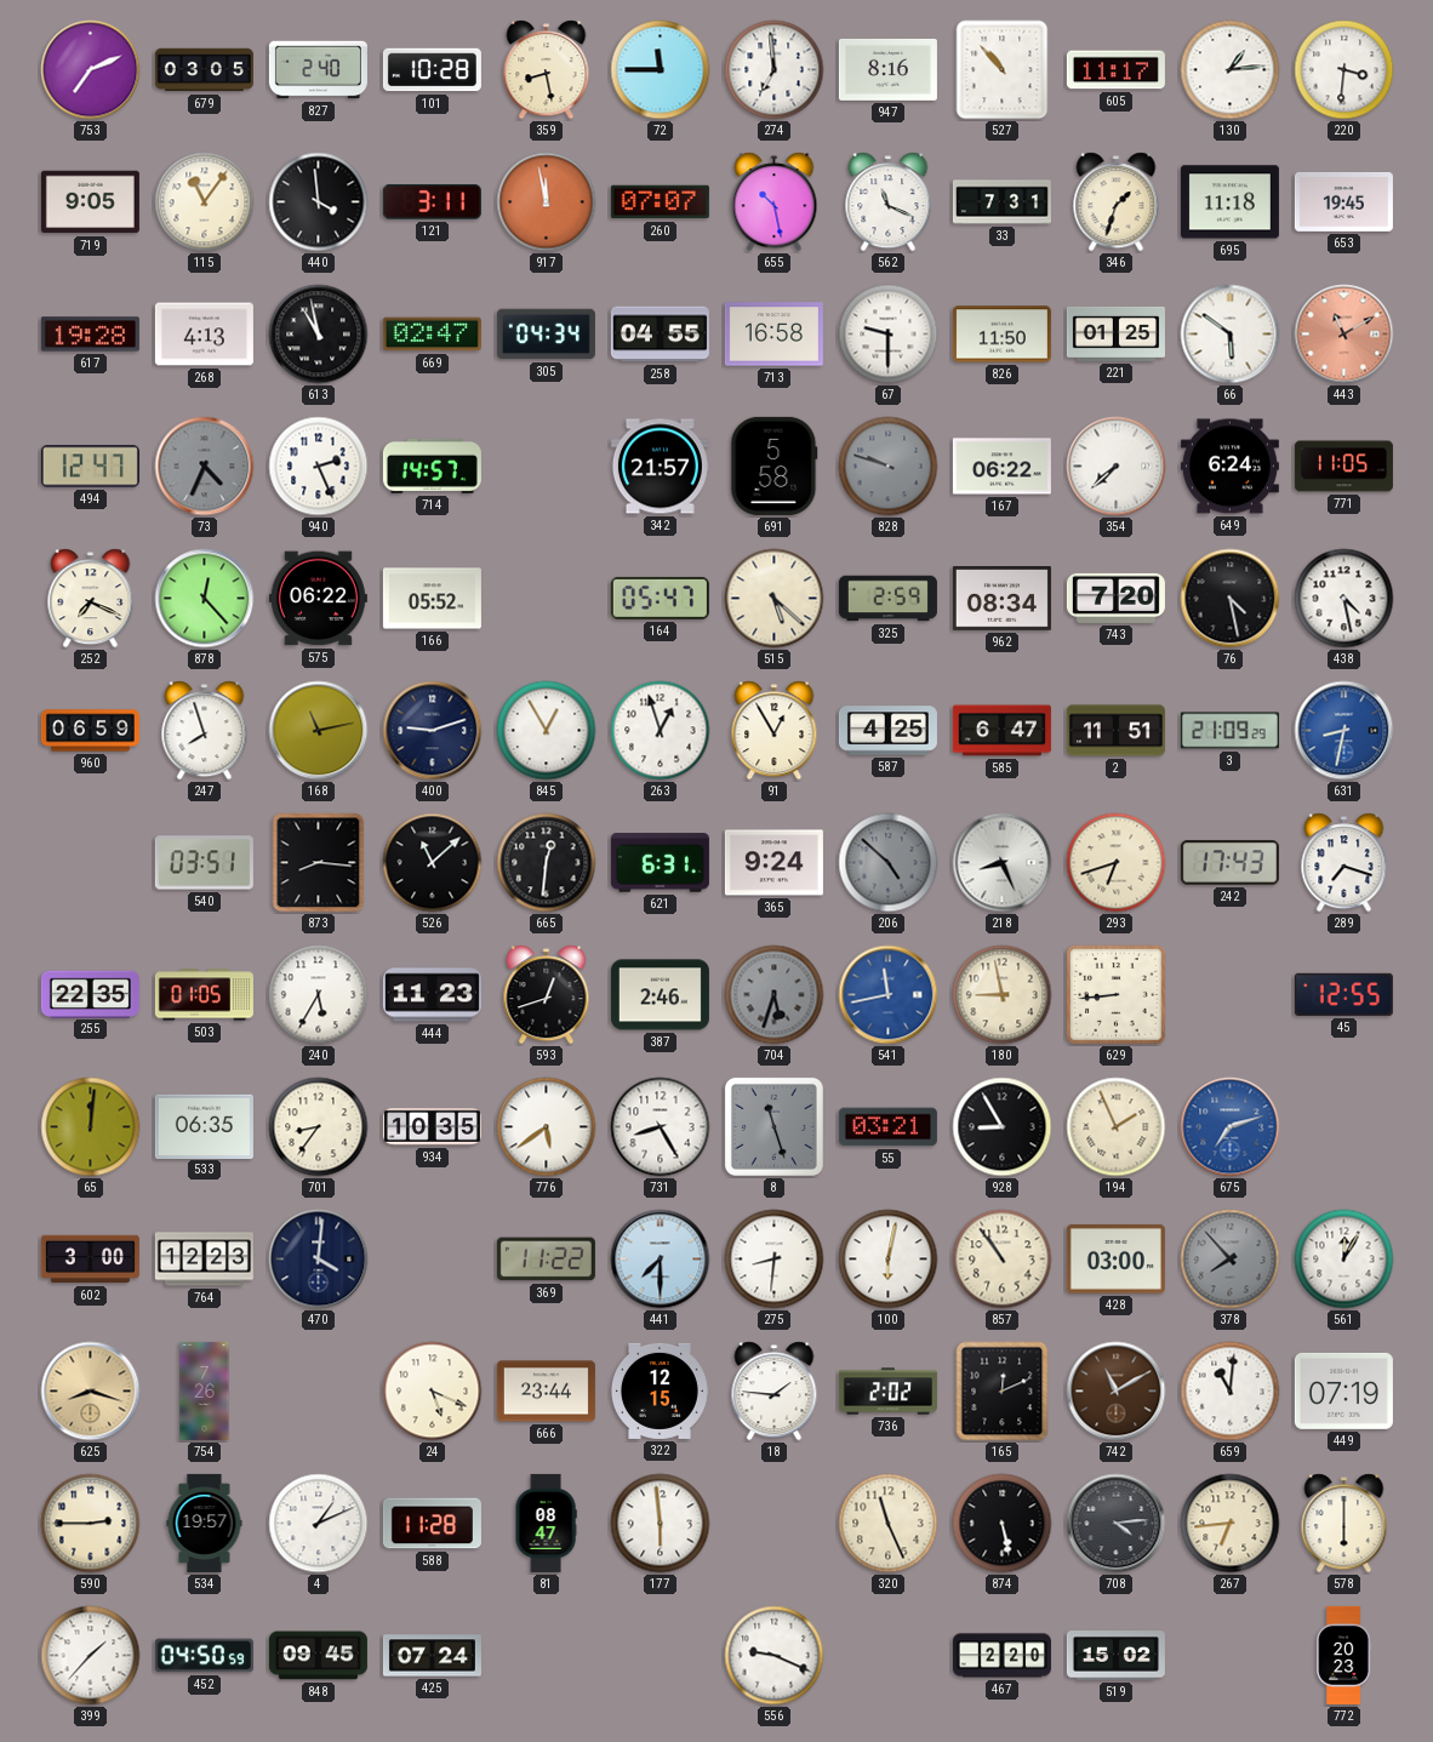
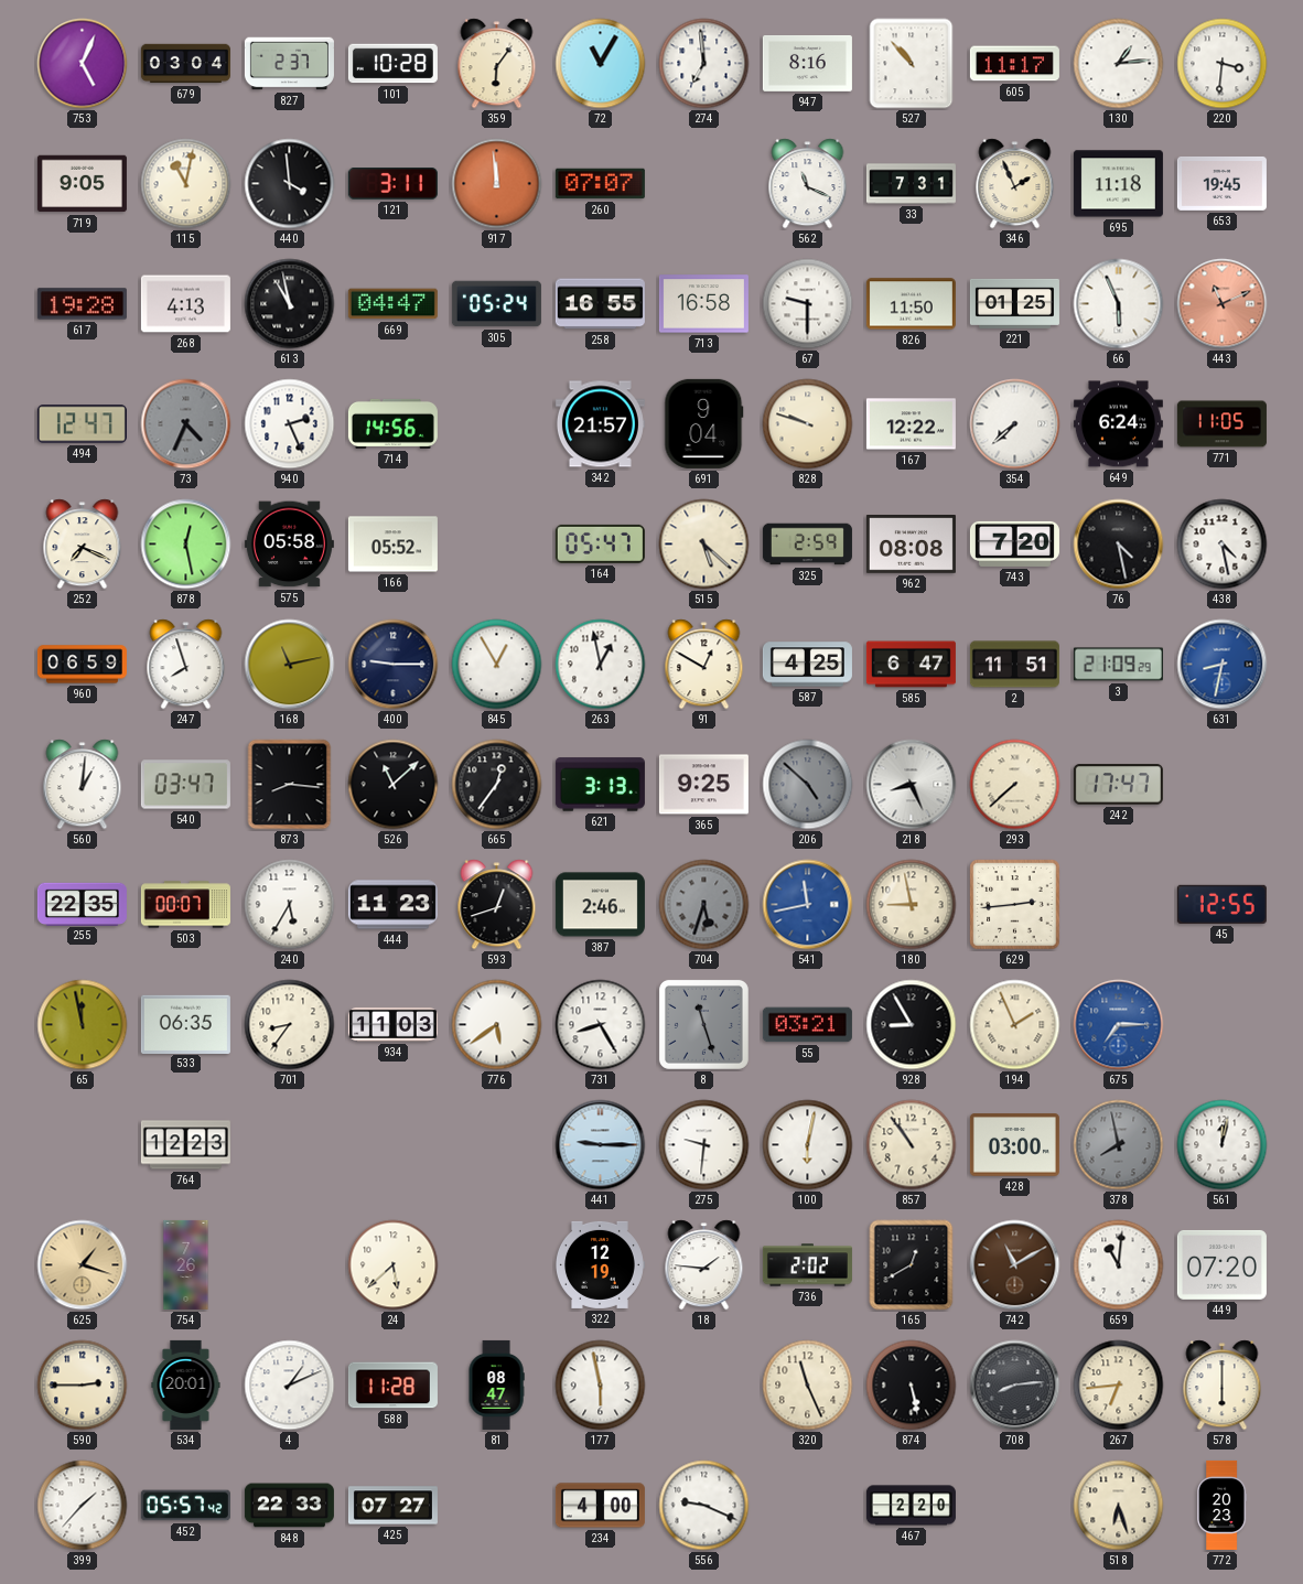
753: 7:11 -> 5:04 (83, 64)
679: 03:05 -> 03:04 (185, 64)
827: 2:40 -> 2:37 (289, 64)
359: 8:28 -> 6:06 (497, 64)
72: 11:45 -> 11:05 (601, 64)
115: 11:06 -> 11:02 (186, 184)
917: 11:58 -> 11:59 (497, 184)
655: 10:28 -> none (775, 202)
346: 1:33 -> 1:56 (1015, 184)
669: 02:47 -> 04:47 (392, 304)
305: 04:34 -> 05:24 (496, 304)
258: 04:55 -> 16:55 (600, 304)
66: 5:51 -> 5:56 (1119, 304)
443: 11:10 -> 11:11 (1223, 304)
714: 14:57 -> 14:56 (392, 423)
691: 5:58 -> 9:04 (704, 423)
828 dial: grey -> cream (808, 424)
167: 06:22 -> 12:22 (911, 424)
878: 12:23 -> 12:28 (186, 545)
575: 06:22 -> 05:58 (289, 545)
962: 08:34 -> 08:08 (911, 545)
400: 9:12 -> 9:15 (394, 665)
263: 12:57 -> 12:58 (601, 665)
91: 12:55 -> 12:50 (704, 665)
560: none -> 1:01 (83, 785)
540: 03:51 -> 03:47 (185, 785)
665: 12:31 -> 12:36 (497, 785)
621: 6:31 -> 3:13 (600, 785)
365: 9:24 -> 9:25 (703, 785)
293: 6:42 -> 7:38 (1015, 785)
242: 17:43 -> 17:47 (1118, 785)
289: 7:18 -> none (1344, 863)
503: 01:05 -> 00:07 (185, 905)
629: 8:44 -> 2:44 (1015, 905)
65: 12:01 -> 11:58 (83, 1025)
934: 10:35 -> 11:03 (392, 1024)
675: 7:12 -> 7:15 (1119, 1025)
602: 3:00 -> none (90, 1260)
470: 4:01 -> none (319, 1260)
369: 11:22 -> none (546, 1260)
441: 7:30 -> 9:15 (601, 1145)
275: 8:31 -> 9:31 (704, 1145)
378: 7:53 -> 7:58 (1119, 1145)
561: 12:05 -> 12:02 (1223, 1145)
625: 8:18 -> 1:18 (83, 1265)
24: 5:19 -> 5:38 (394, 1265)
666: 23:44 -> none (546, 1392)
322: 12:15 -> 12:19 (600, 1264)
165: 12:11 -> 12:40 (912, 1265)
449: 07:19 -> 07:20 (1221, 1264)
534: 19:57 -> 20:01 (186, 1384)
177: 5:59 -> 5:58 (601, 1386)
708: 4:14 -> 8:14 (1015, 1386)
452: 04:50 -> 05:57 (185, 1506)
848: 09:45 -> 22:33 (289, 1506)
425: 07:24 -> 07:27 (392, 1506)
234: none -> 4:00 (600, 1506)
519: 15:02 -> none (1115, 1656)
518: none -> 6:27 (1119, 1506)
